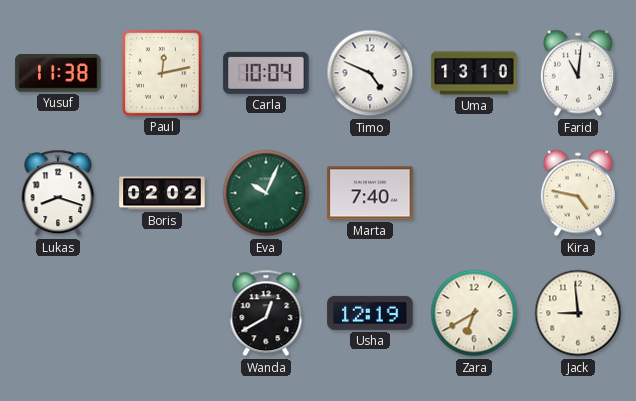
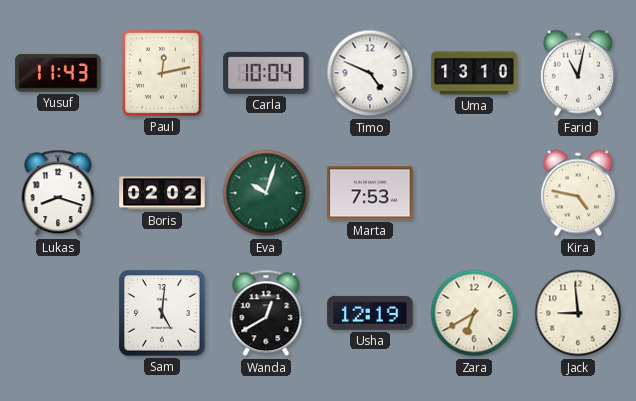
Yusuf: 11:38 -> 11:43 (58, 73)
Farid: 11:01 -> 11:02 (578, 73)
Eva: 10:04 -> 10:03 (266, 193)
Marta: 7:40 -> 7:53 (370, 193)
Sam: none -> 5:01 (162, 313)
